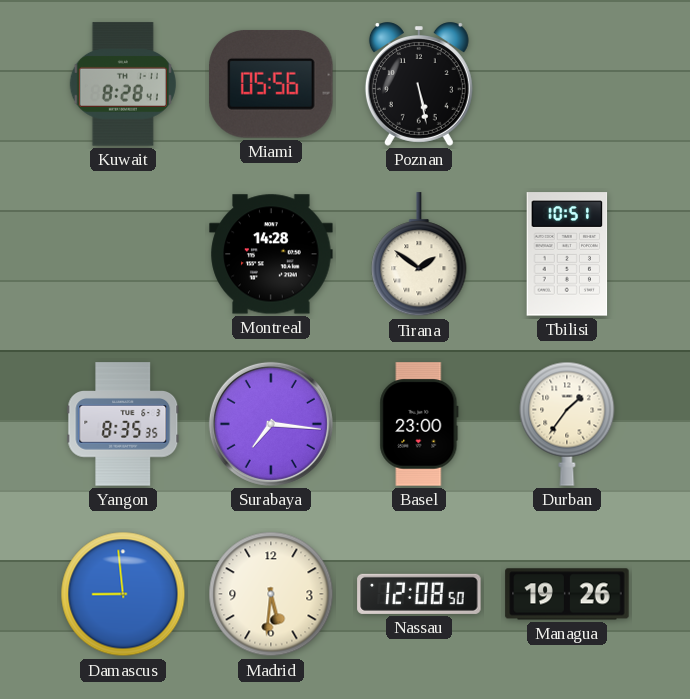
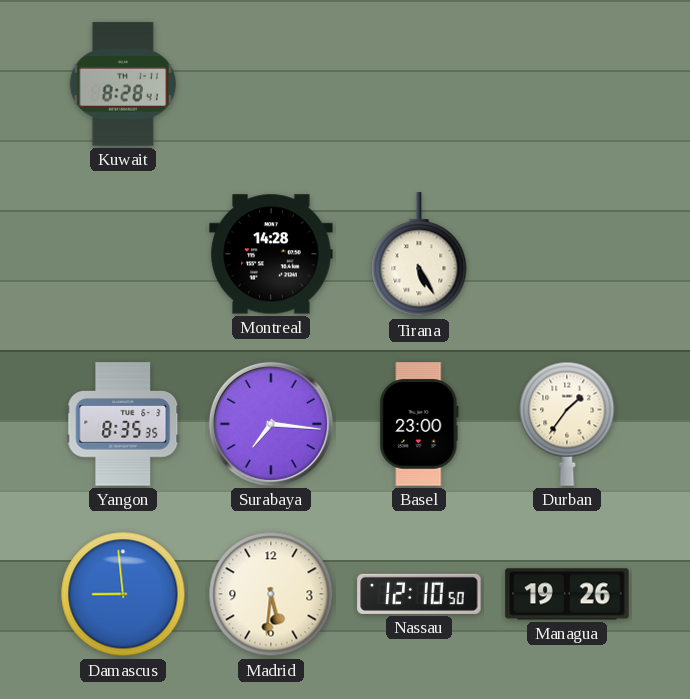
Miami: 05:56 -> none (271, 84)
Poznan: 5:28 -> none (419, 84)
Tirana: 1:51 -> 5:25 (419, 255)
Tbilisi: 10:51 -> none (567, 254)
Nassau: 12:08 -> 12:10 (419, 594)
